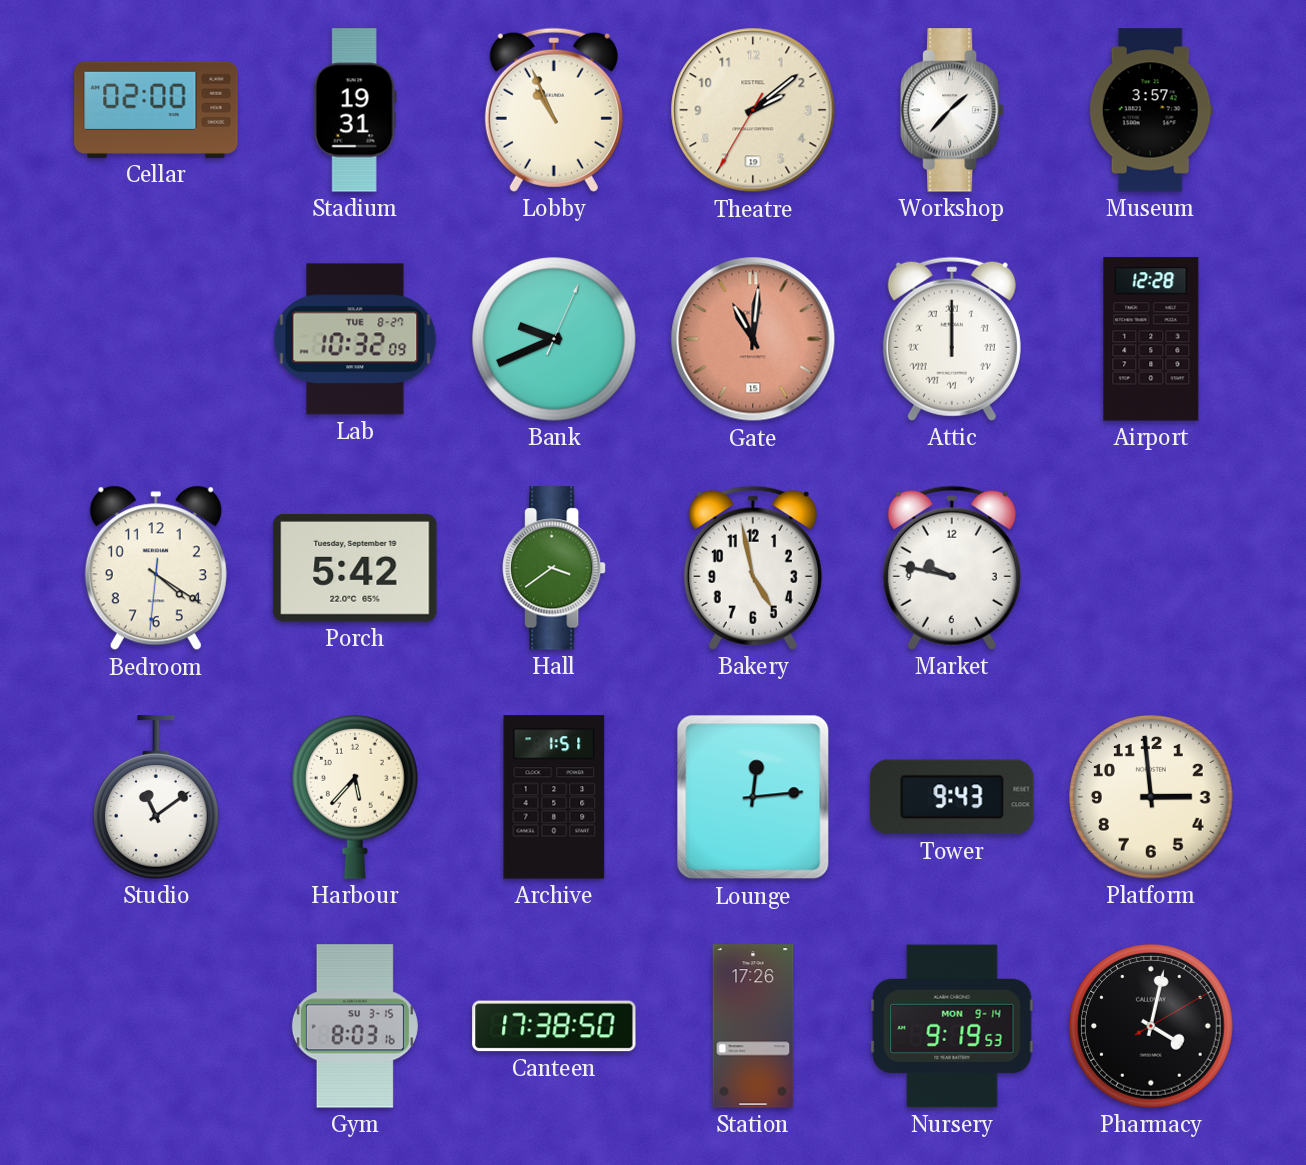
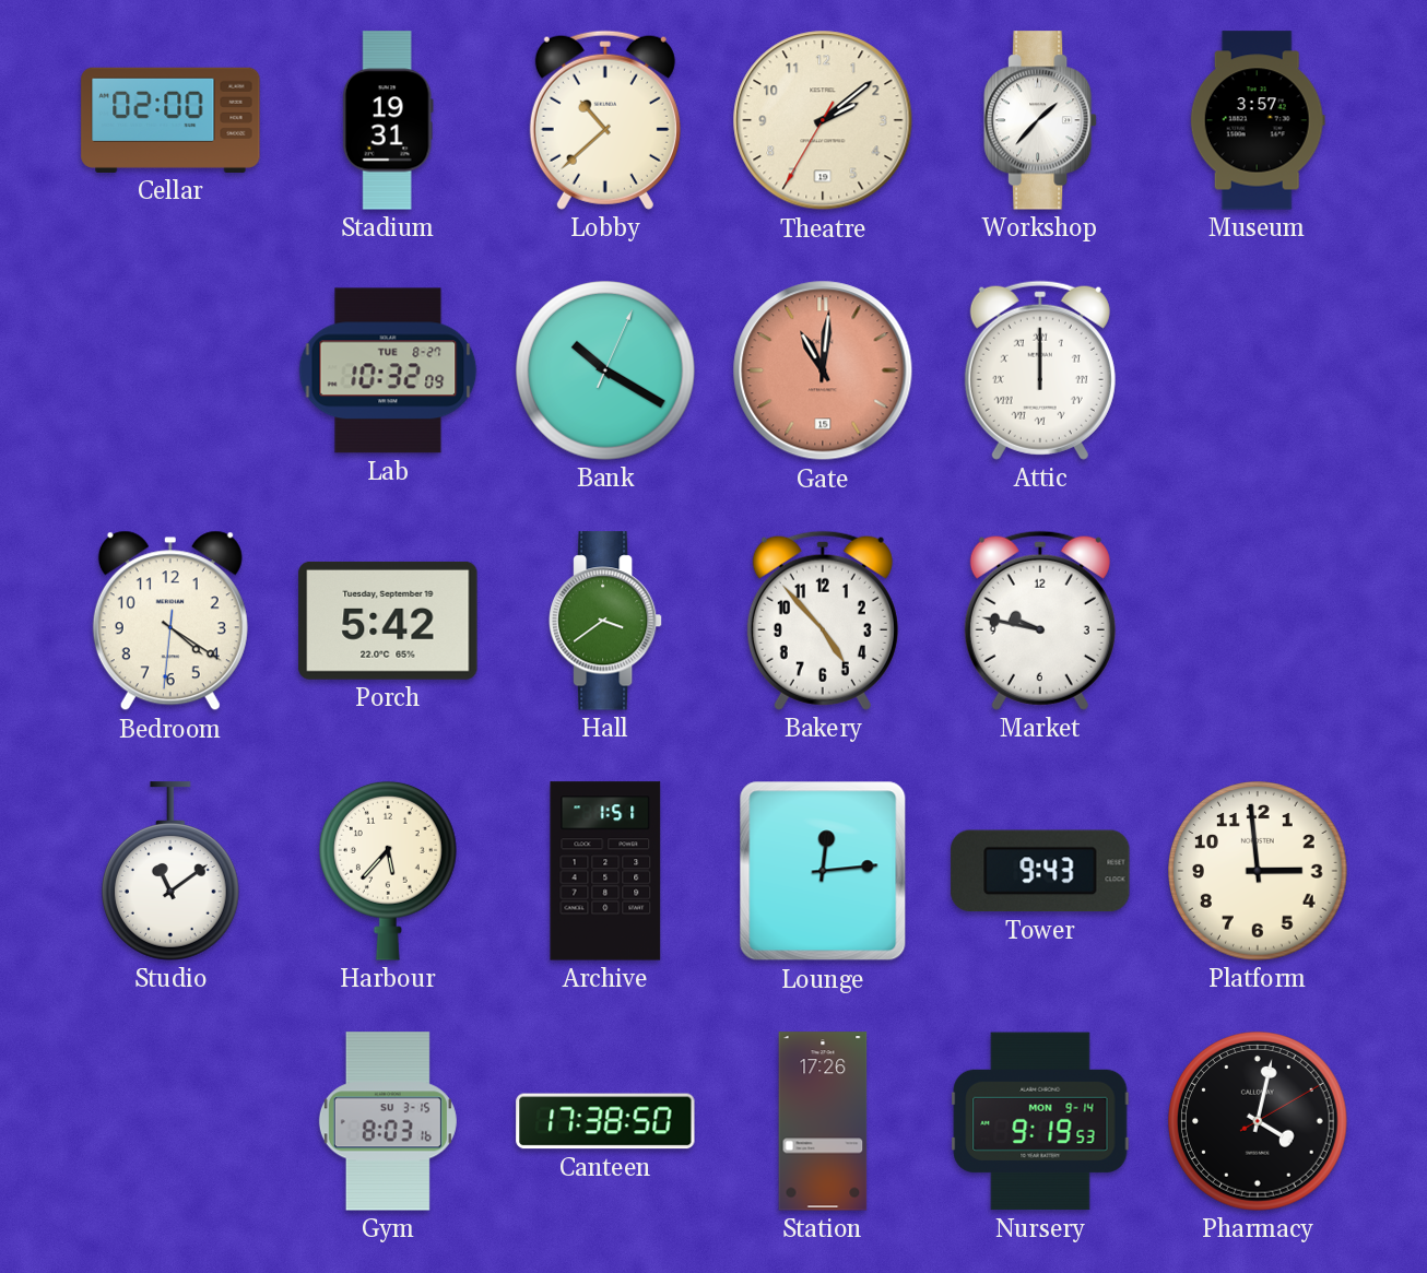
Lobby: 10:56 -> 10:38 (605, 120)
Bank: 9:41 -> 10:20 (605, 370)
Airport: 12:28 -> none (1151, 339)
Bakery: 4:58 -> 4:53 (823, 621)
